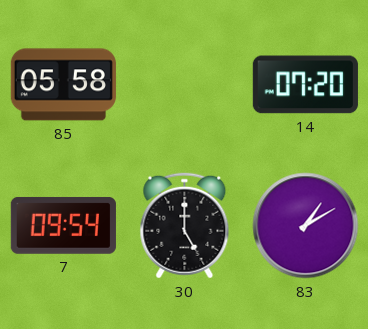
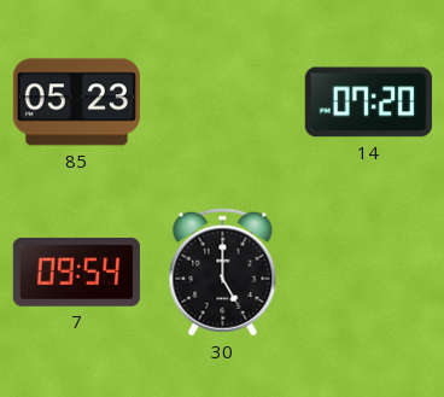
85: 05:58 -> 05:23 (76, 103)
83: 1:10 -> none (306, 226)
